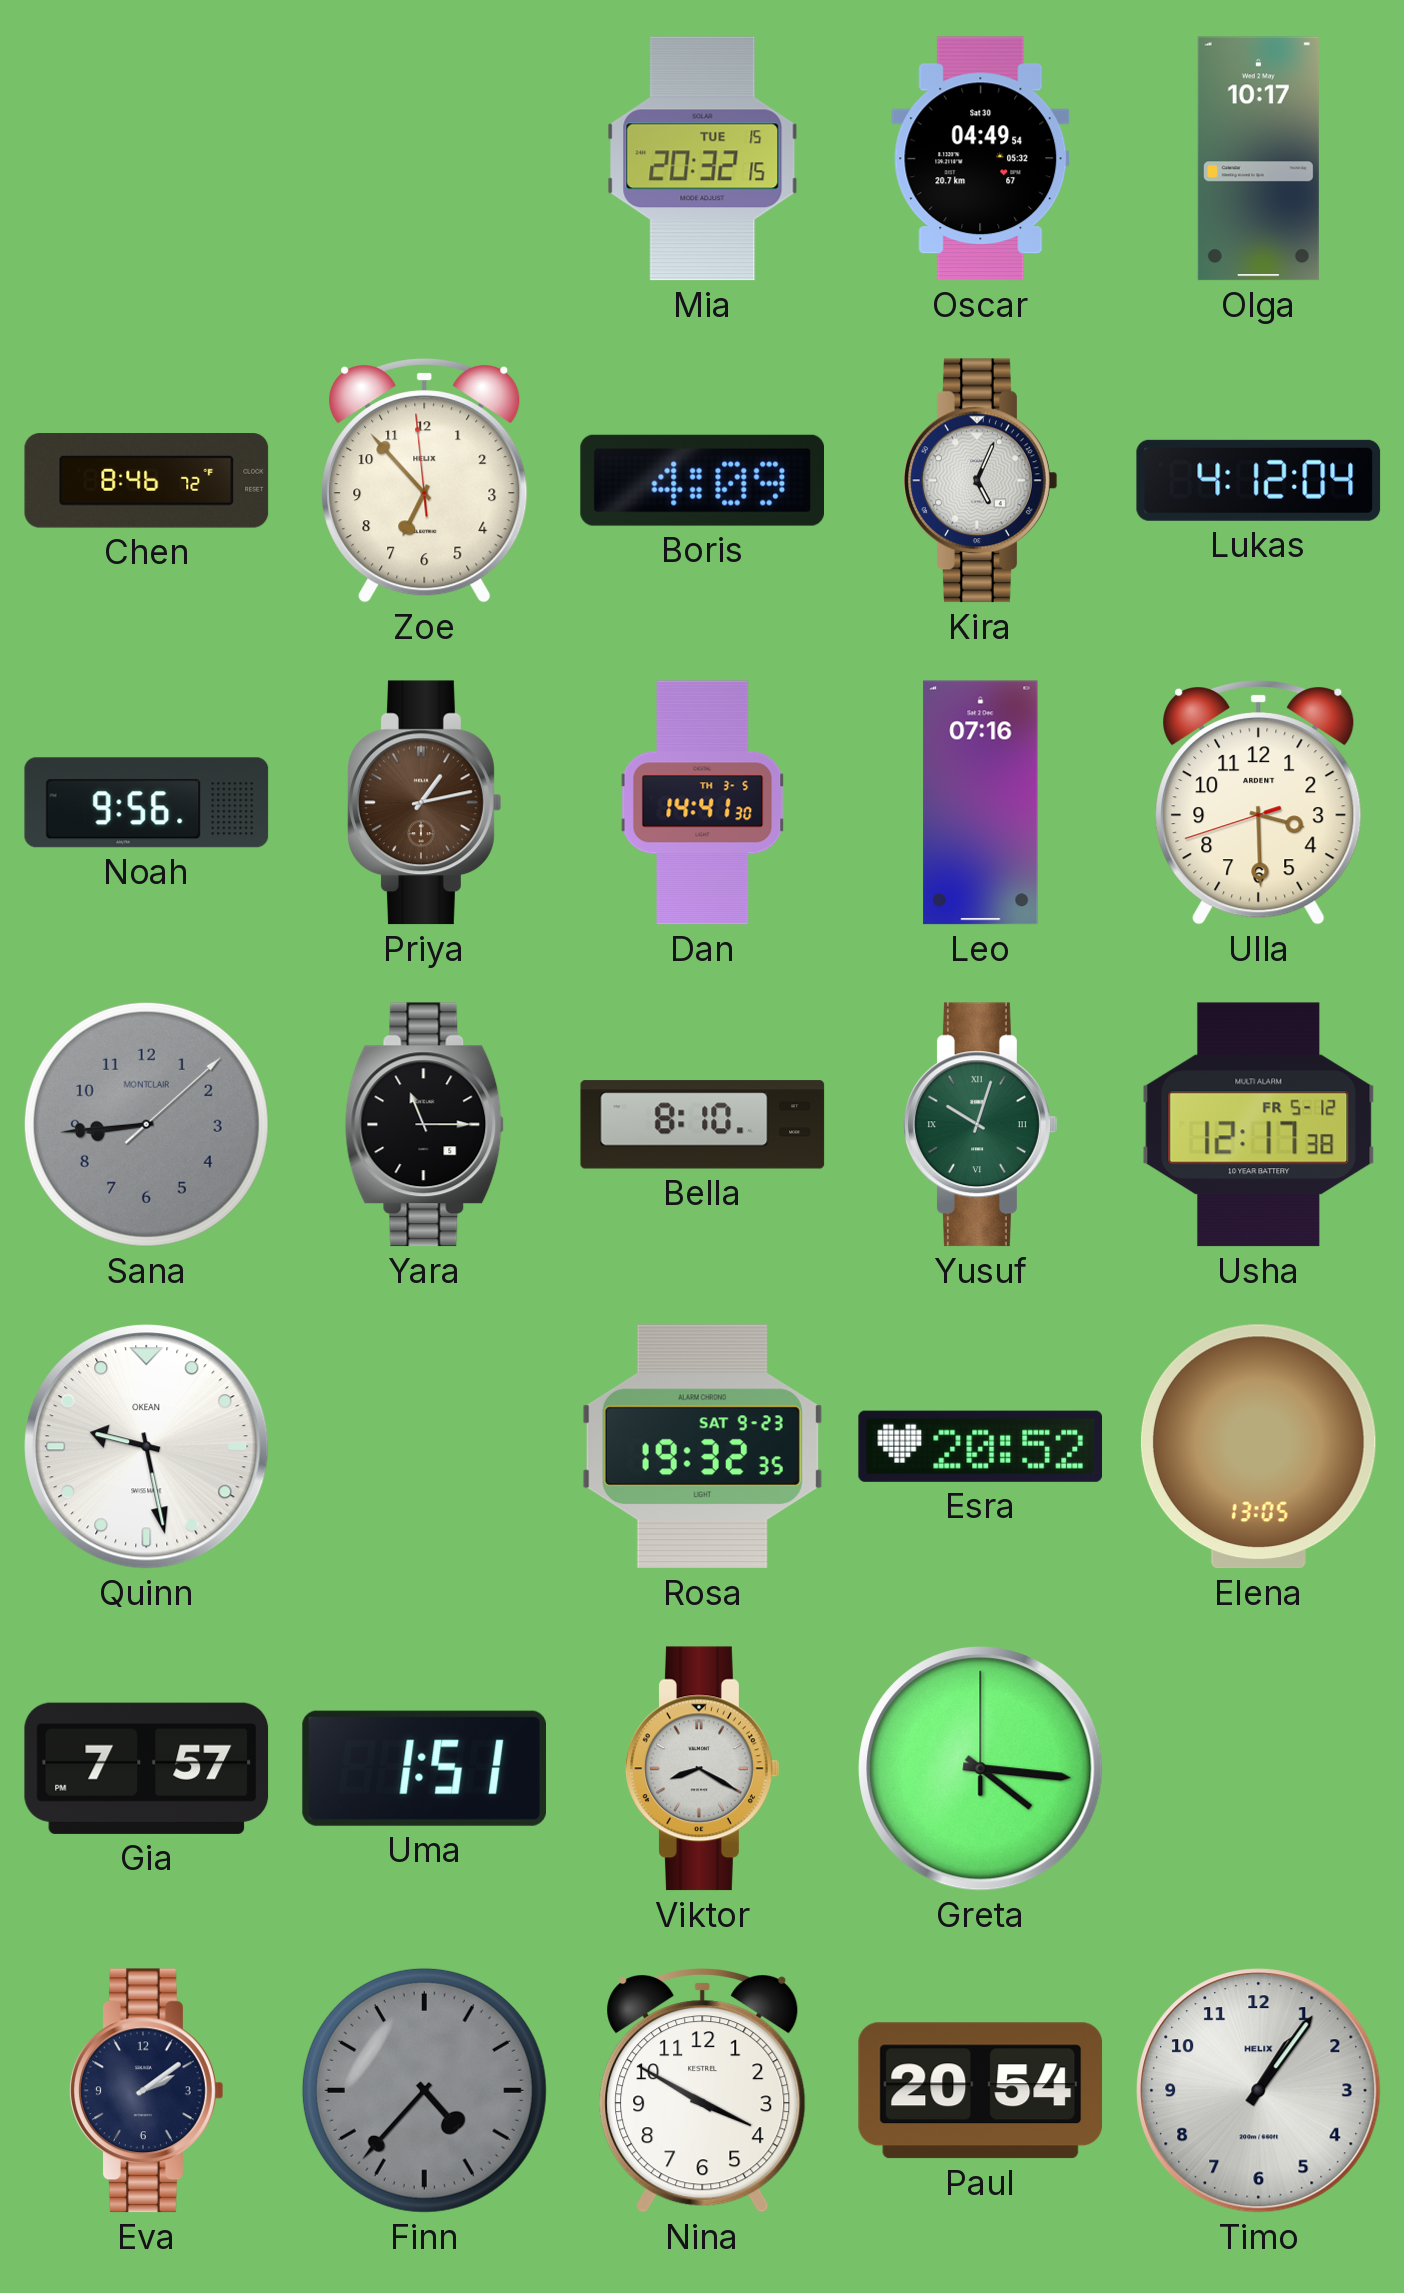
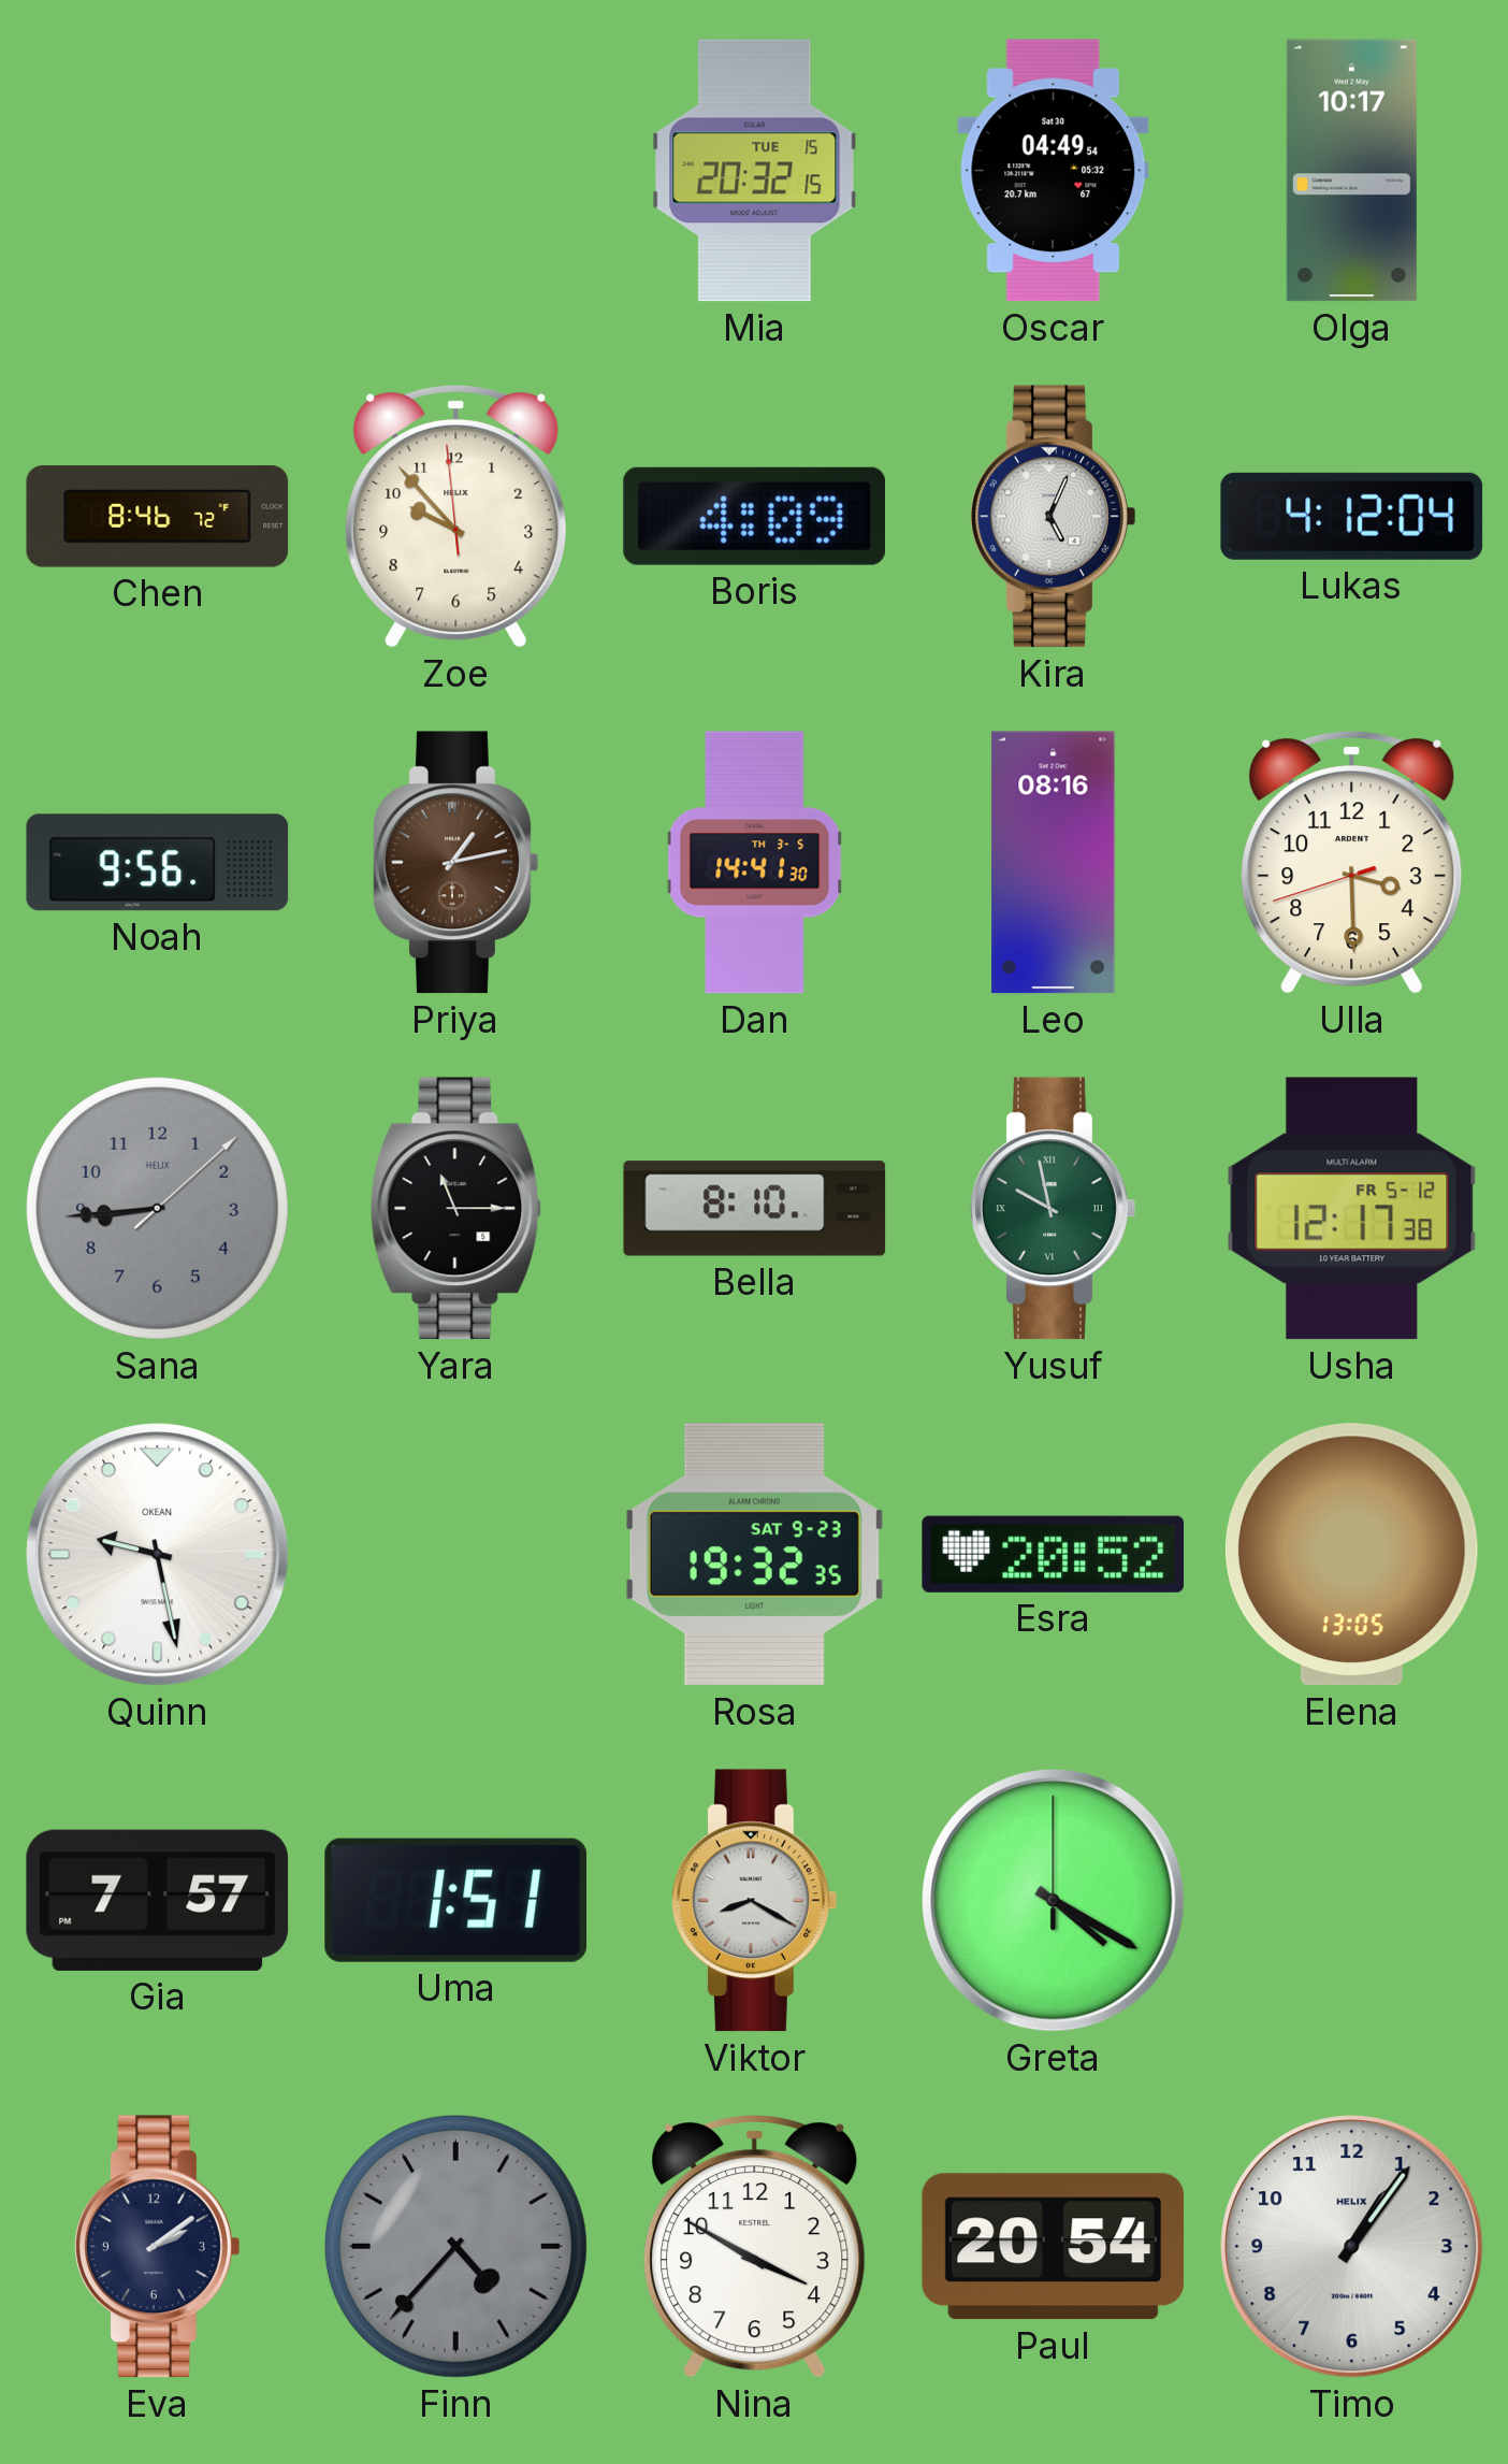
Zoe: 6:52 -> 9:52 (456, 517)
Leo: 07:16 -> 08:16 (1054, 863)
Sana brand: MONTCLAIR -> HELIX (157, 1208)
Yusuf: 10:03 -> 9:58 (1054, 1209)
Greta: 4:16 -> 4:20 (1054, 1901)
